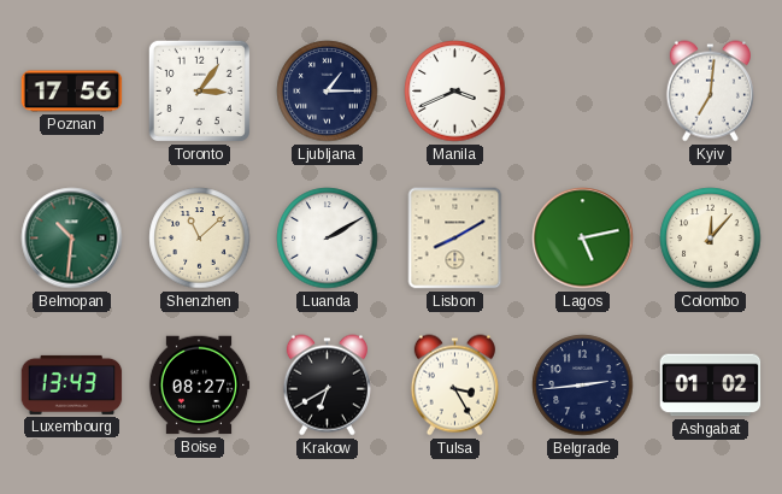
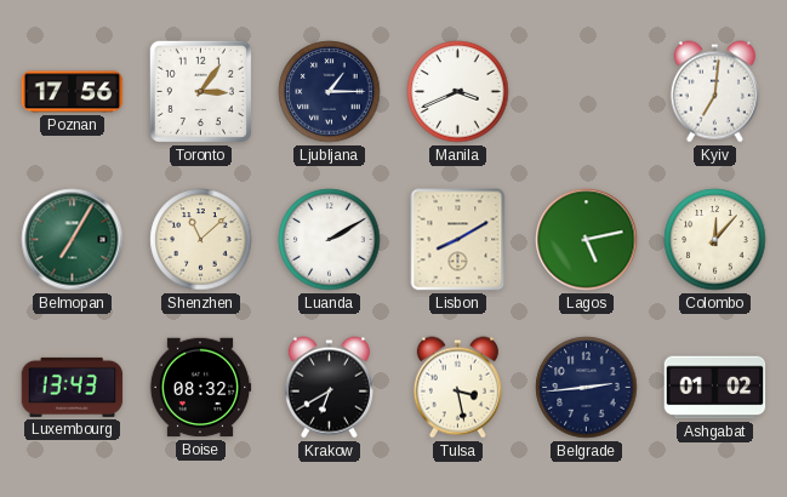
Belmopan: 10:31 -> 7:05 (73, 240)
Boise: 08:27 -> 08:32 (200, 388)
Tulsa: 3:25 -> 3:28 (457, 388)
